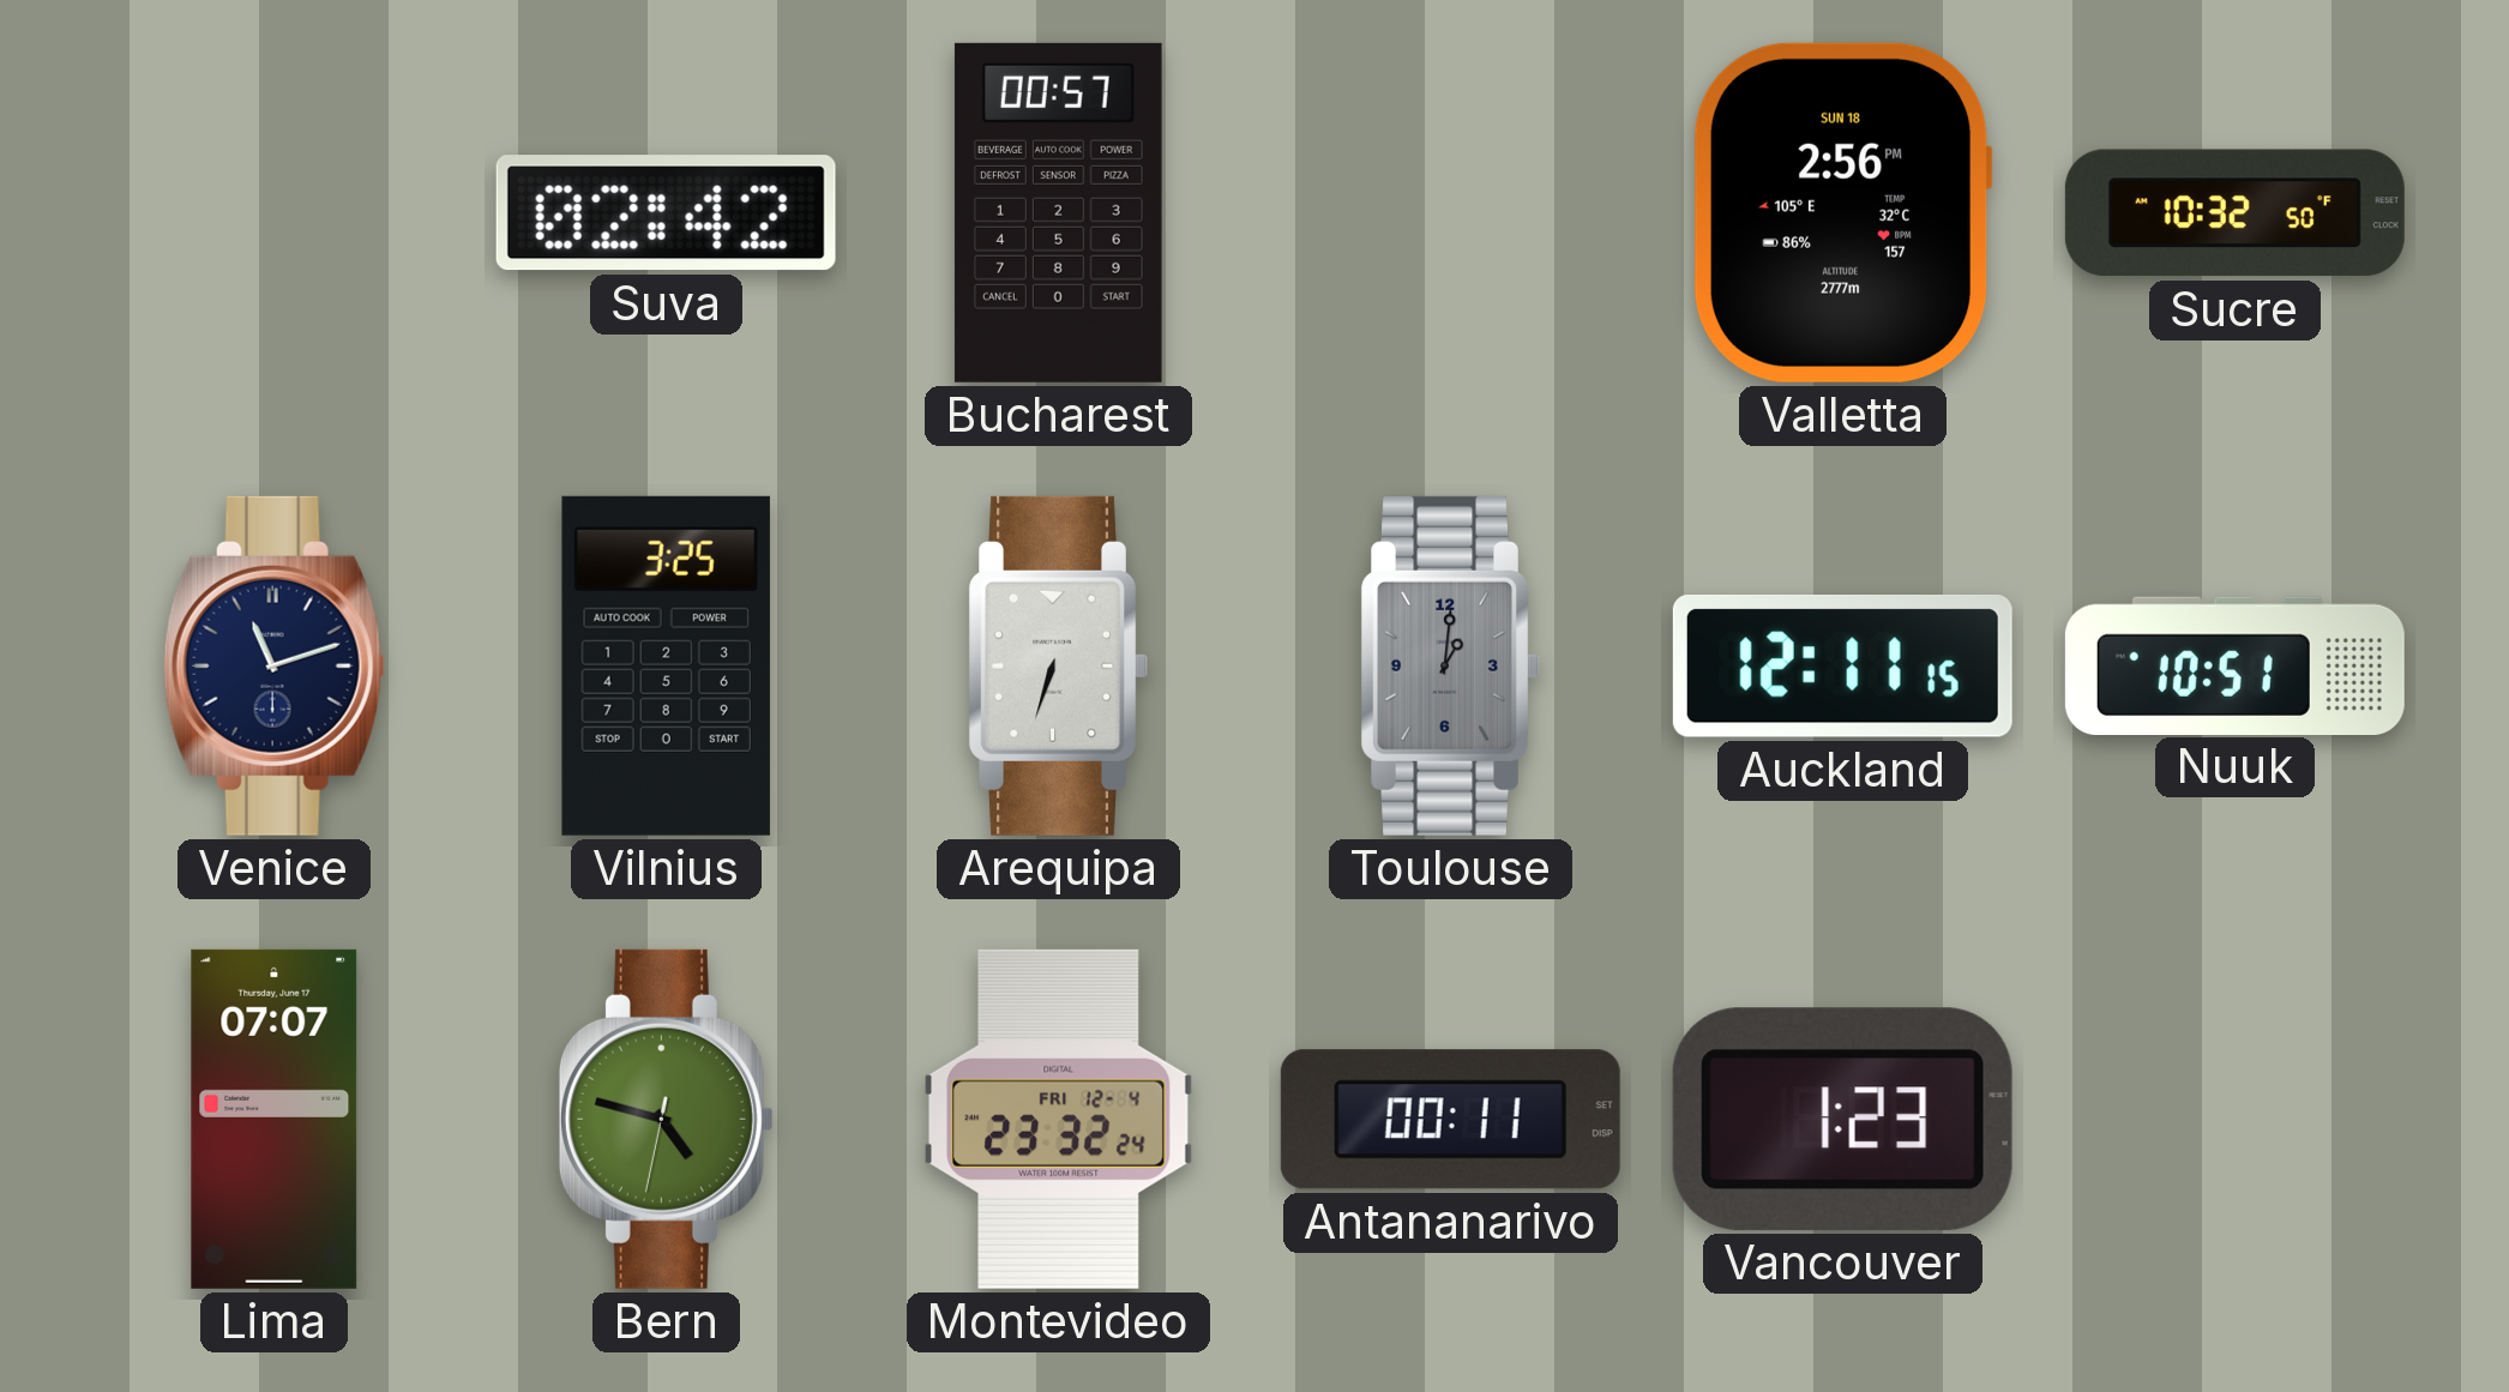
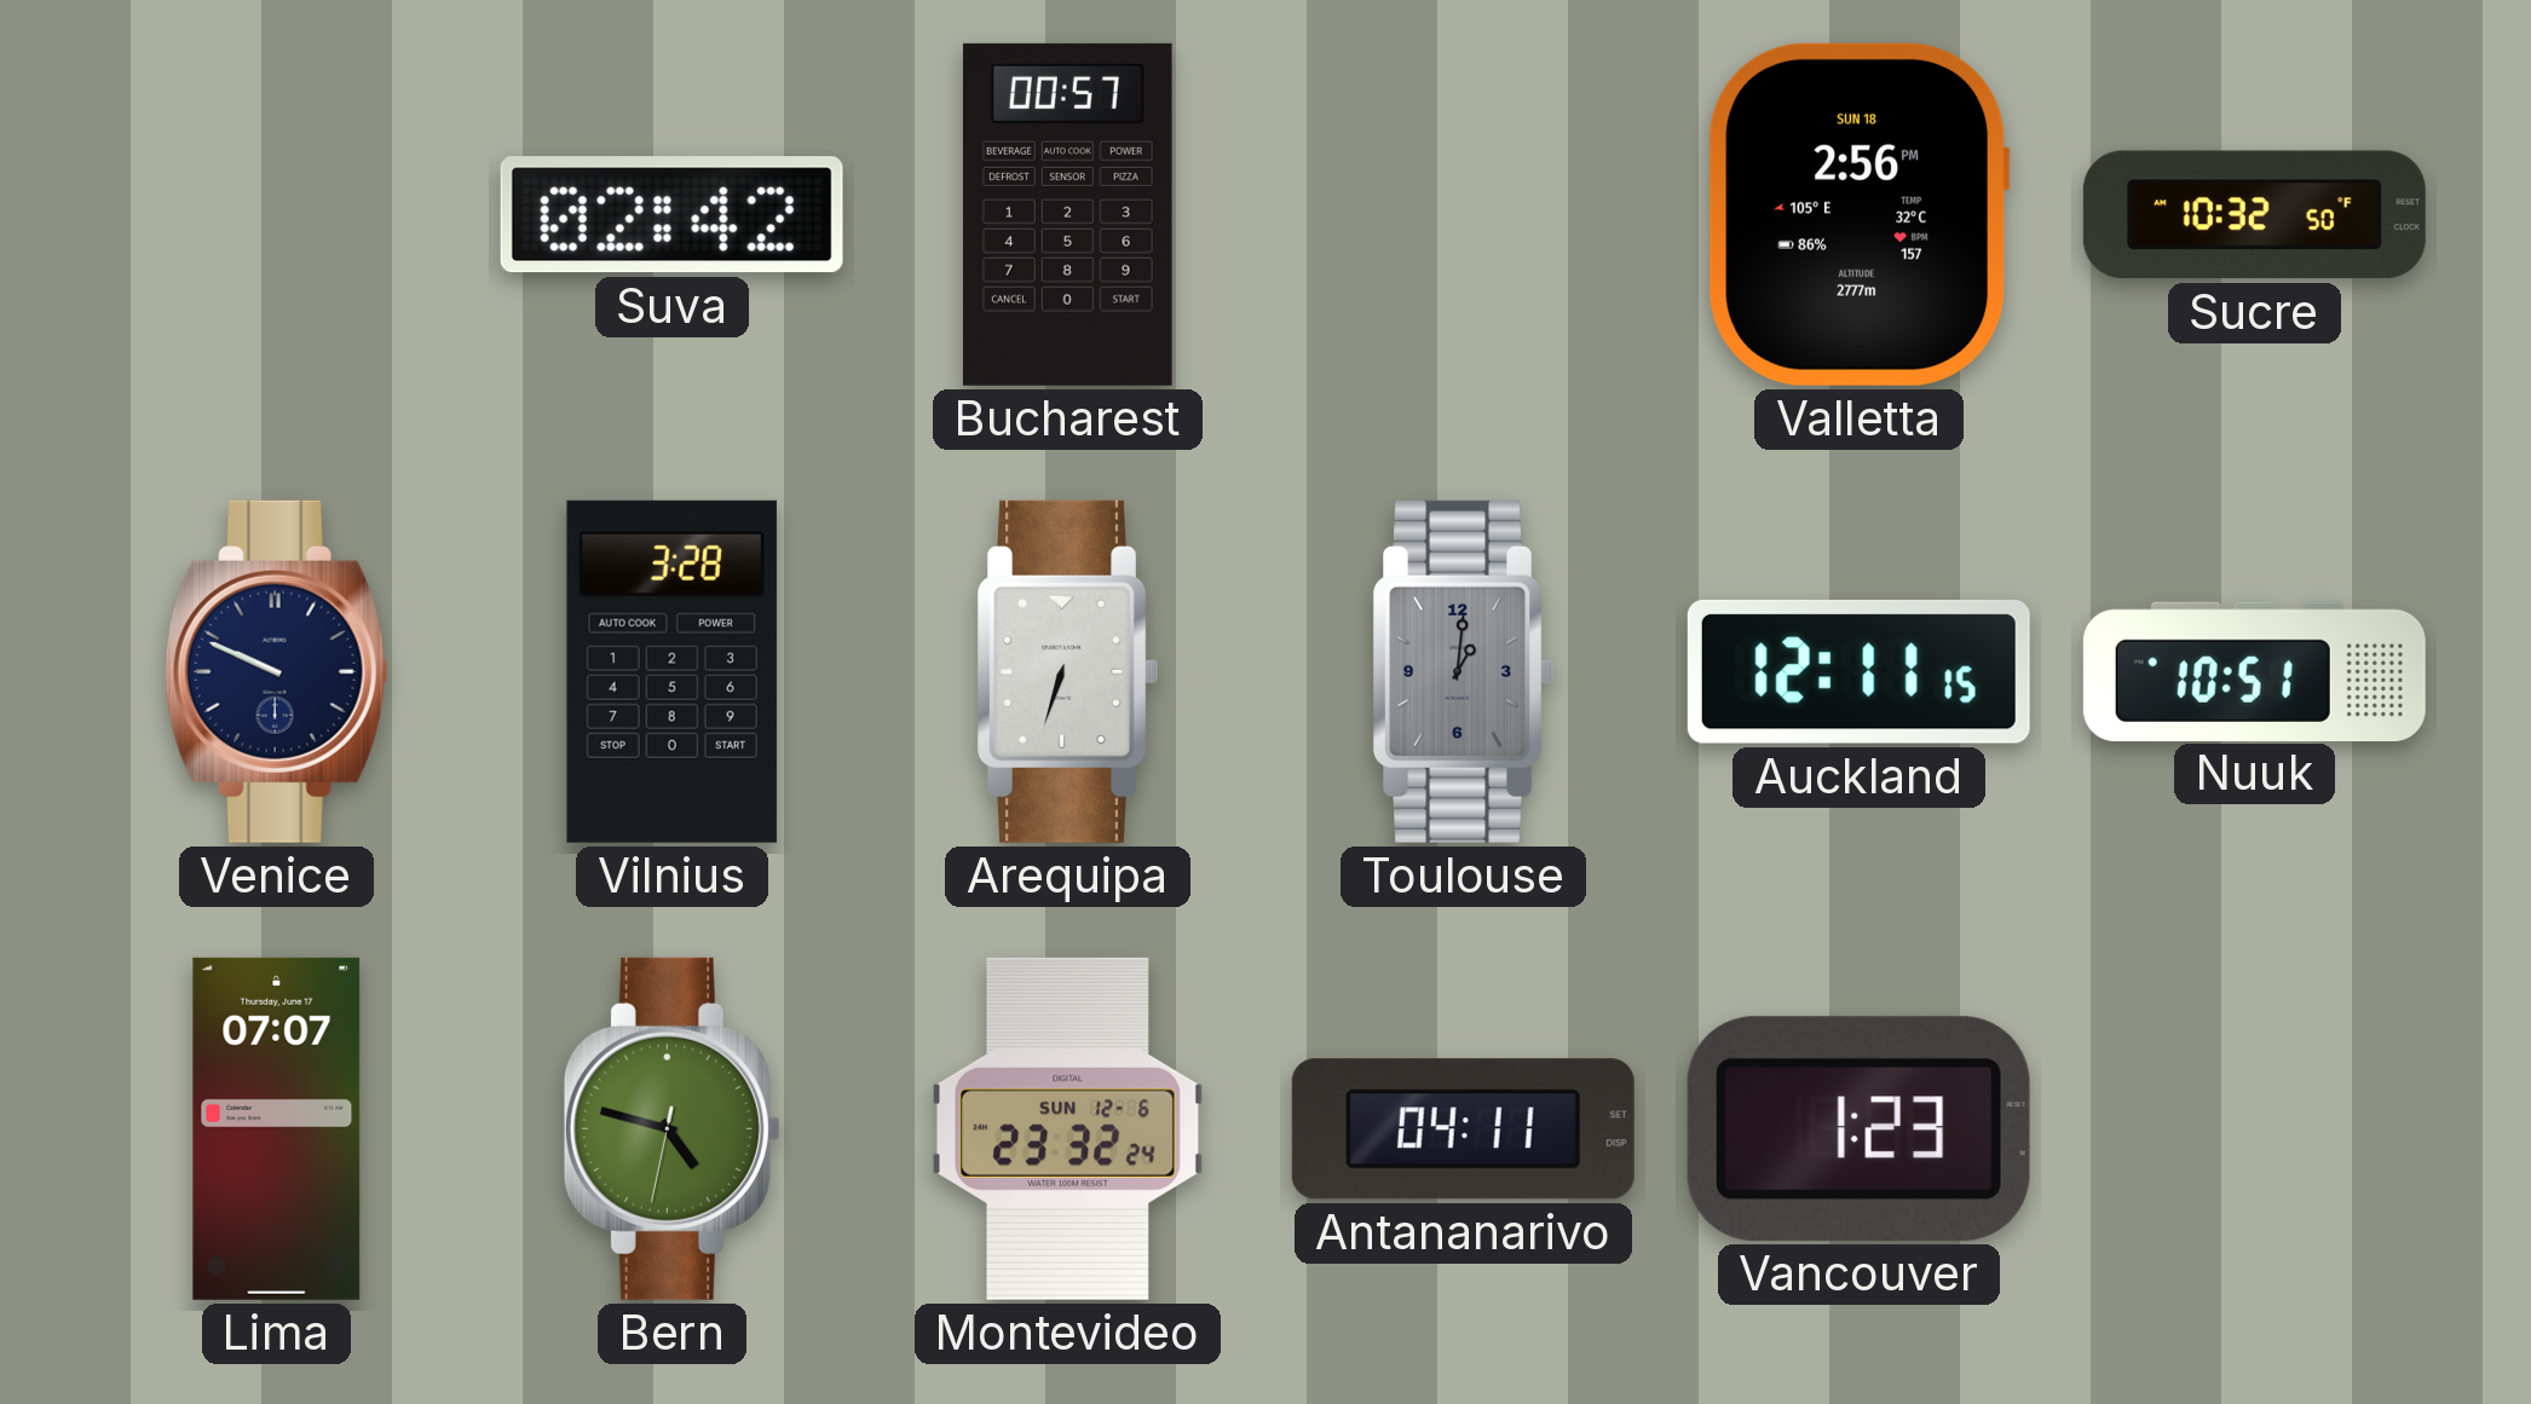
Venice: 11:12 -> 9:49 (276, 671)
Vilnius: 3:25 -> 3:28 (671, 671)
Montevideo date: FRI 12-4 -> SUN 12-6 (1067, 1128)
Antananarivo: 00:11 -> 04:11 (1463, 1129)
